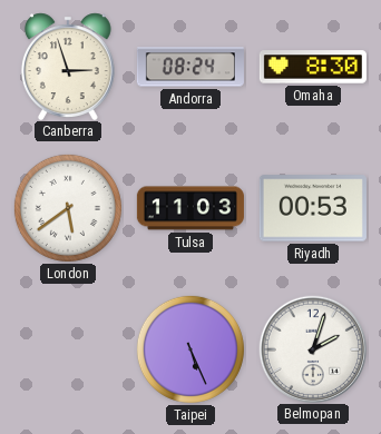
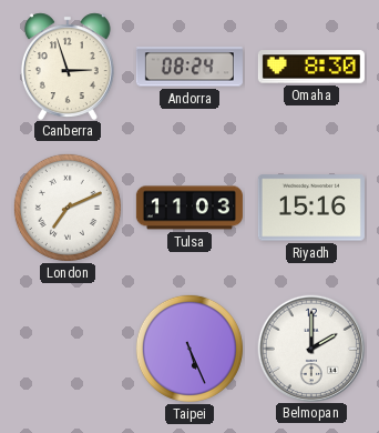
London: 5:39 -> 7:11 (68, 208)
Riyadh: 00:53 -> 15:16 (311, 208)
Belmopan: 2:03 -> 2:00 (310, 348)
